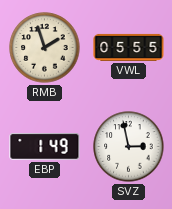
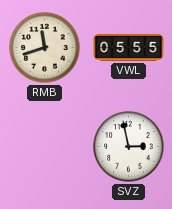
RMB: 1:57 -> 11:42 (45, 48)
EBP: 1:49 -> none (45, 147)
